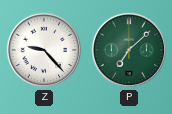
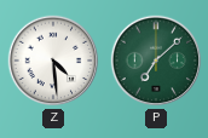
Z: 9:23 -> 4:29 (53, 61)
